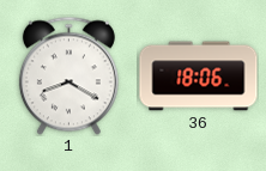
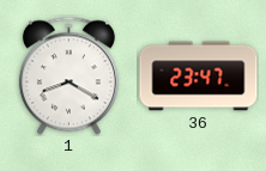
36: 18:06 -> 23:47 (199, 77)
